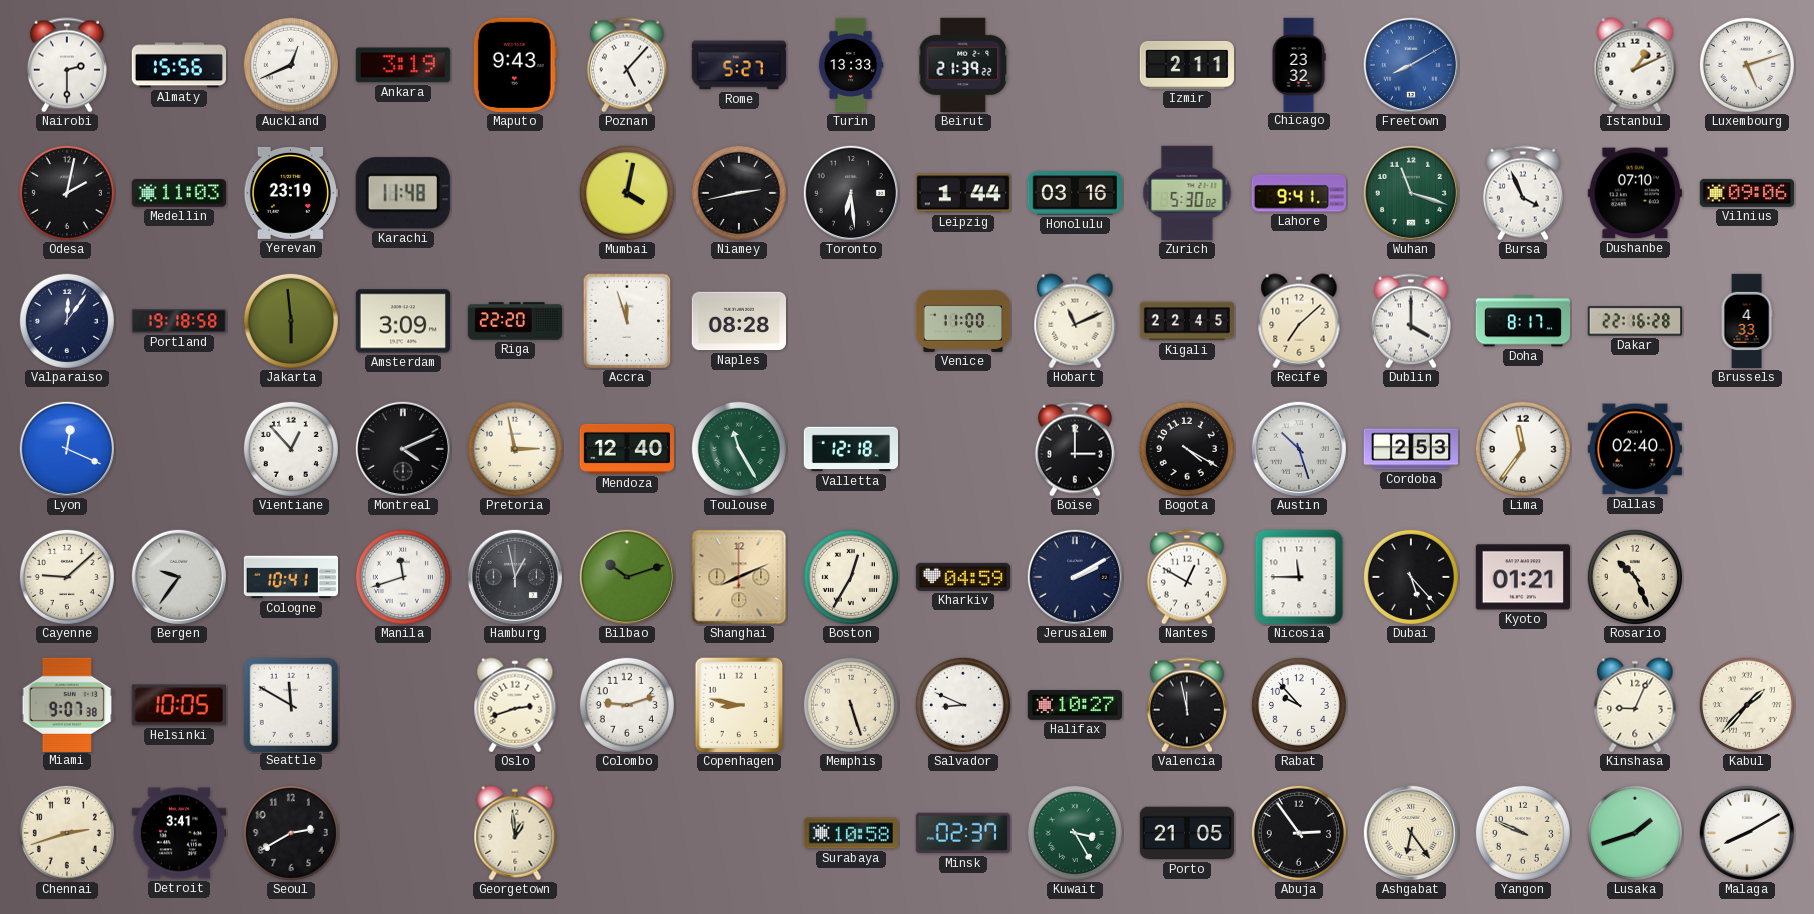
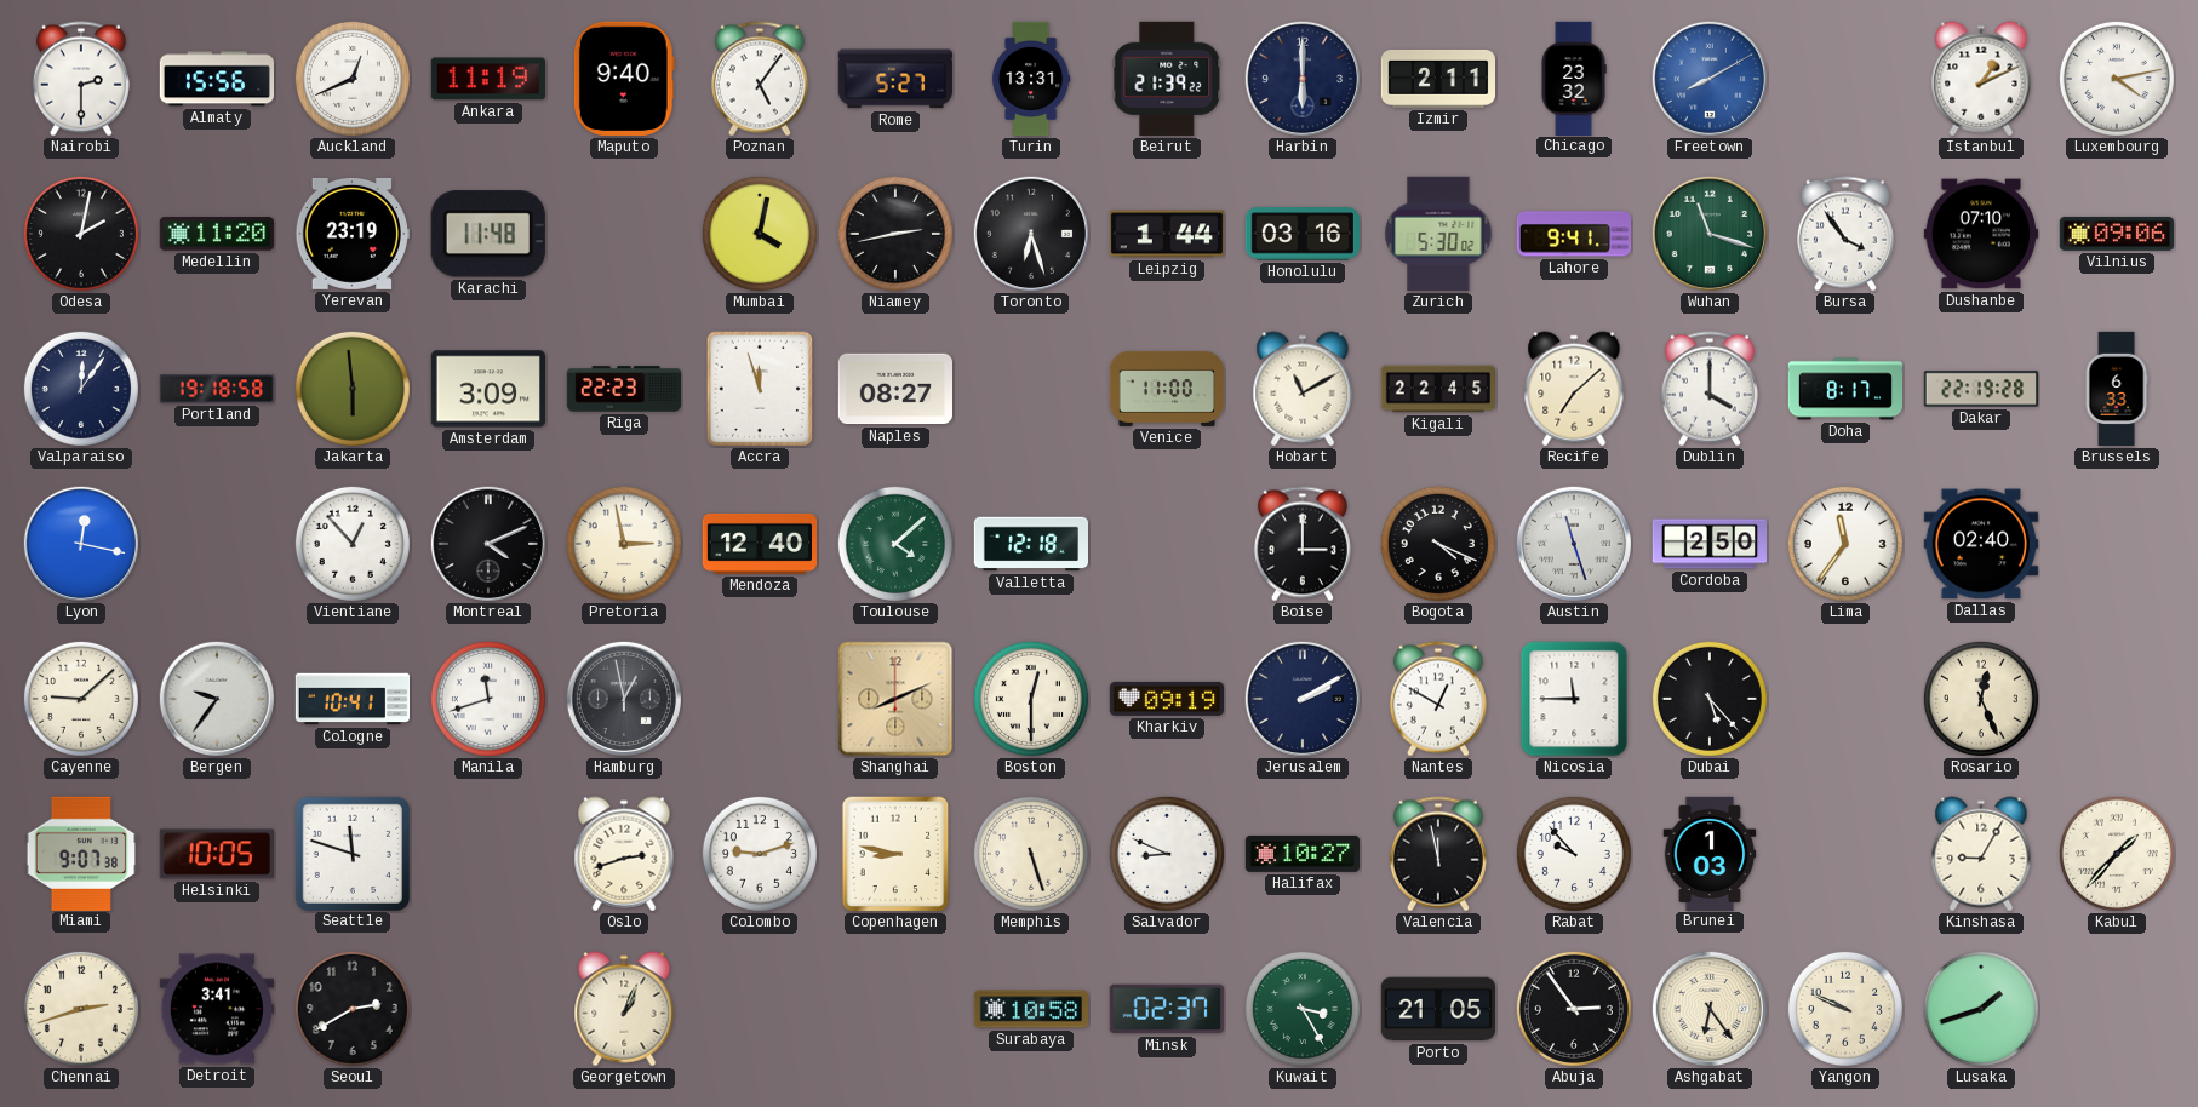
Ankara: 3:19 -> 11:19 (488, 79)
Maputo: 9:43 -> 9:40 (624, 79)
Poznan: 5:07 -> 5:06 (760, 79)
Turin: 13:33 -> 13:31 (1031, 79)
Harbin: none -> 6:00 (1303, 79)
Luxembourg: 5:12 -> 4:13 (2117, 79)
Medellin: 11:03 -> 11:20 (217, 234)
Toronto: 6:29 -> 6:27 (1031, 234)
Bursa: 3:56 -> 3:54 (1845, 234)
Riga: 22:20 -> 22:23 (623, 389)
Naples: 08:28 -> 08:27 (894, 389)
Hobart: 11:11 -> 11:10 (1303, 389)
Dakar: 22:16 -> 22:19 (1980, 389)
Brussels: 4:33 -> 6:33 (2117, 389)
Lyon: 12:19 -> 12:17 (81, 544)
Toulouse: 11:25 -> 4:08 (895, 544)
Bogota: 4:20 -> 4:19 (1438, 544)
Austin: 10:27 -> 11:27 (1574, 544)
Cordoba: 2:53 -> 2:50 (1708, 544)
Bilbao: 10:12 -> none (627, 577)
Boston: 12:35 -> 12:30 (1031, 699)
Kharkiv: 04:59 -> 09:19 (1166, 699)
Kyoto: 01:21 -> none (1522, 577)
Rosario: 10:26 -> 12:26 (1981, 699)
Seattle: 11:50 -> 11:48 (351, 853)
Brunei: none -> 1:03 (1710, 853)
Kinshasa: 9:04 -> 9:05 (1981, 854)
Georgetown: 12:59 -> 1:04 (624, 1009)
Malaga: 8:10 -> none (1747, 833)
